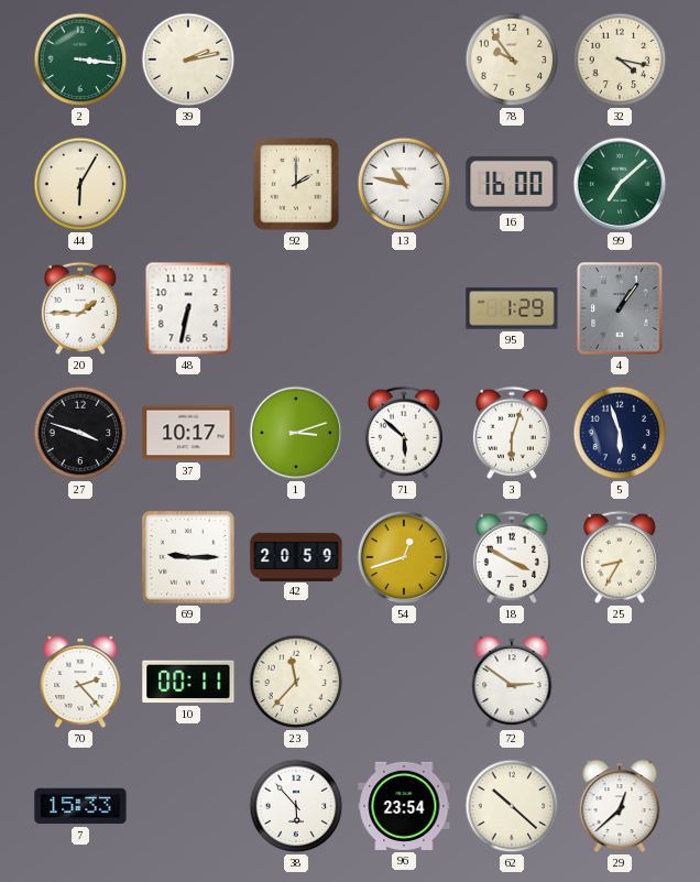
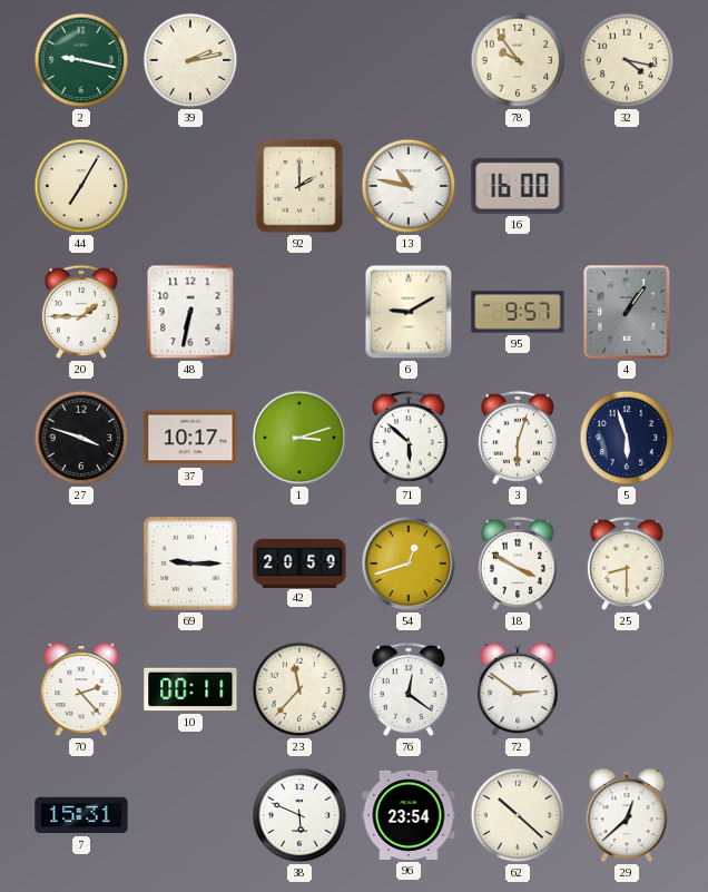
2: 3:16 -> 9:17 (81, 60)
44: 6:05 -> 7:05 (81, 186)
99: 7:08 -> none (620, 184)
6: none -> 9:10 (409, 312)
95: 1:29 -> 9:57 (518, 312)
25: 8:35 -> 8:30 (627, 563)
76: none -> 12:21 (409, 689)
7: 15:33 -> 15:31 (81, 815)
38: 5:53 -> 5:49 (299, 815)
